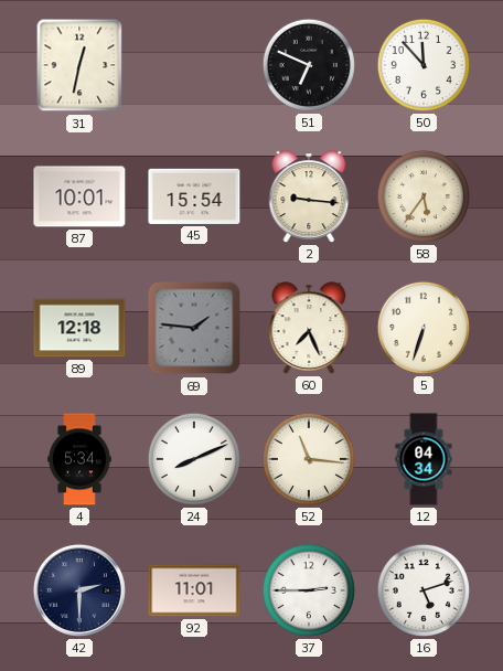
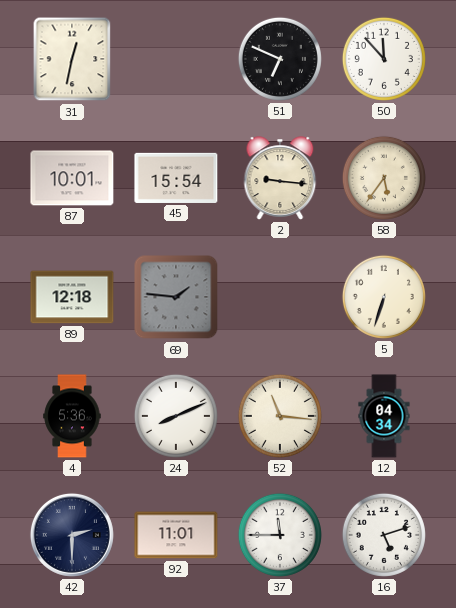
60: 7:26 -> none (309, 328)
4: 5:34 -> 5:36 (72, 416)
37: 2:45 -> 11:45 (280, 535)
